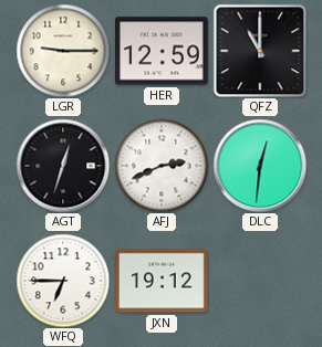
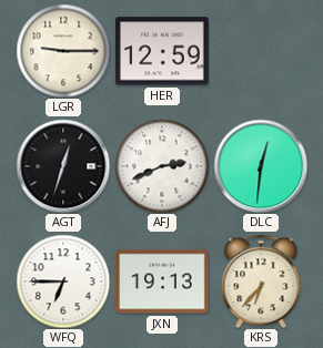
QFZ: 11:00 -> none (260, 51)
JXN: 19:12 -> 19:13 (163, 282)
KRS: none -> 6:37 (261, 282)
